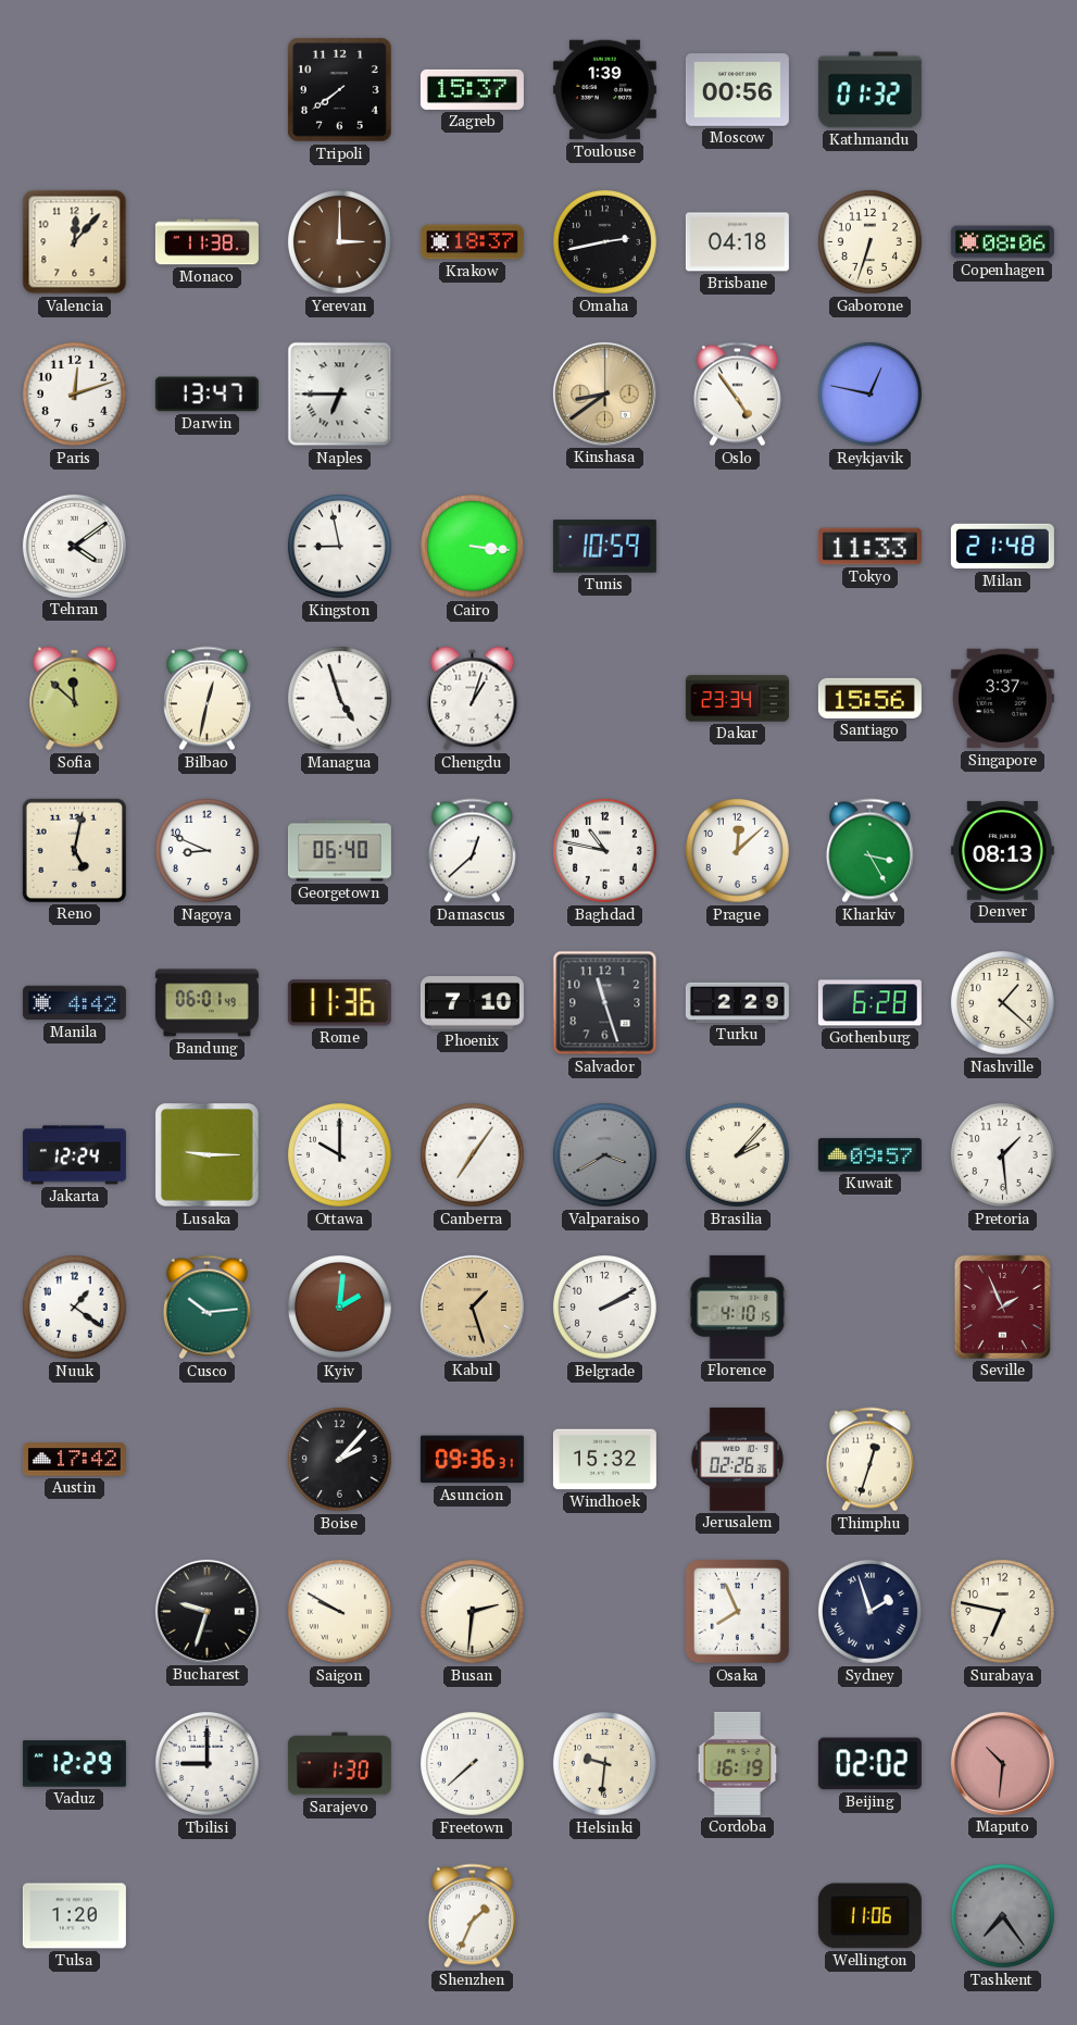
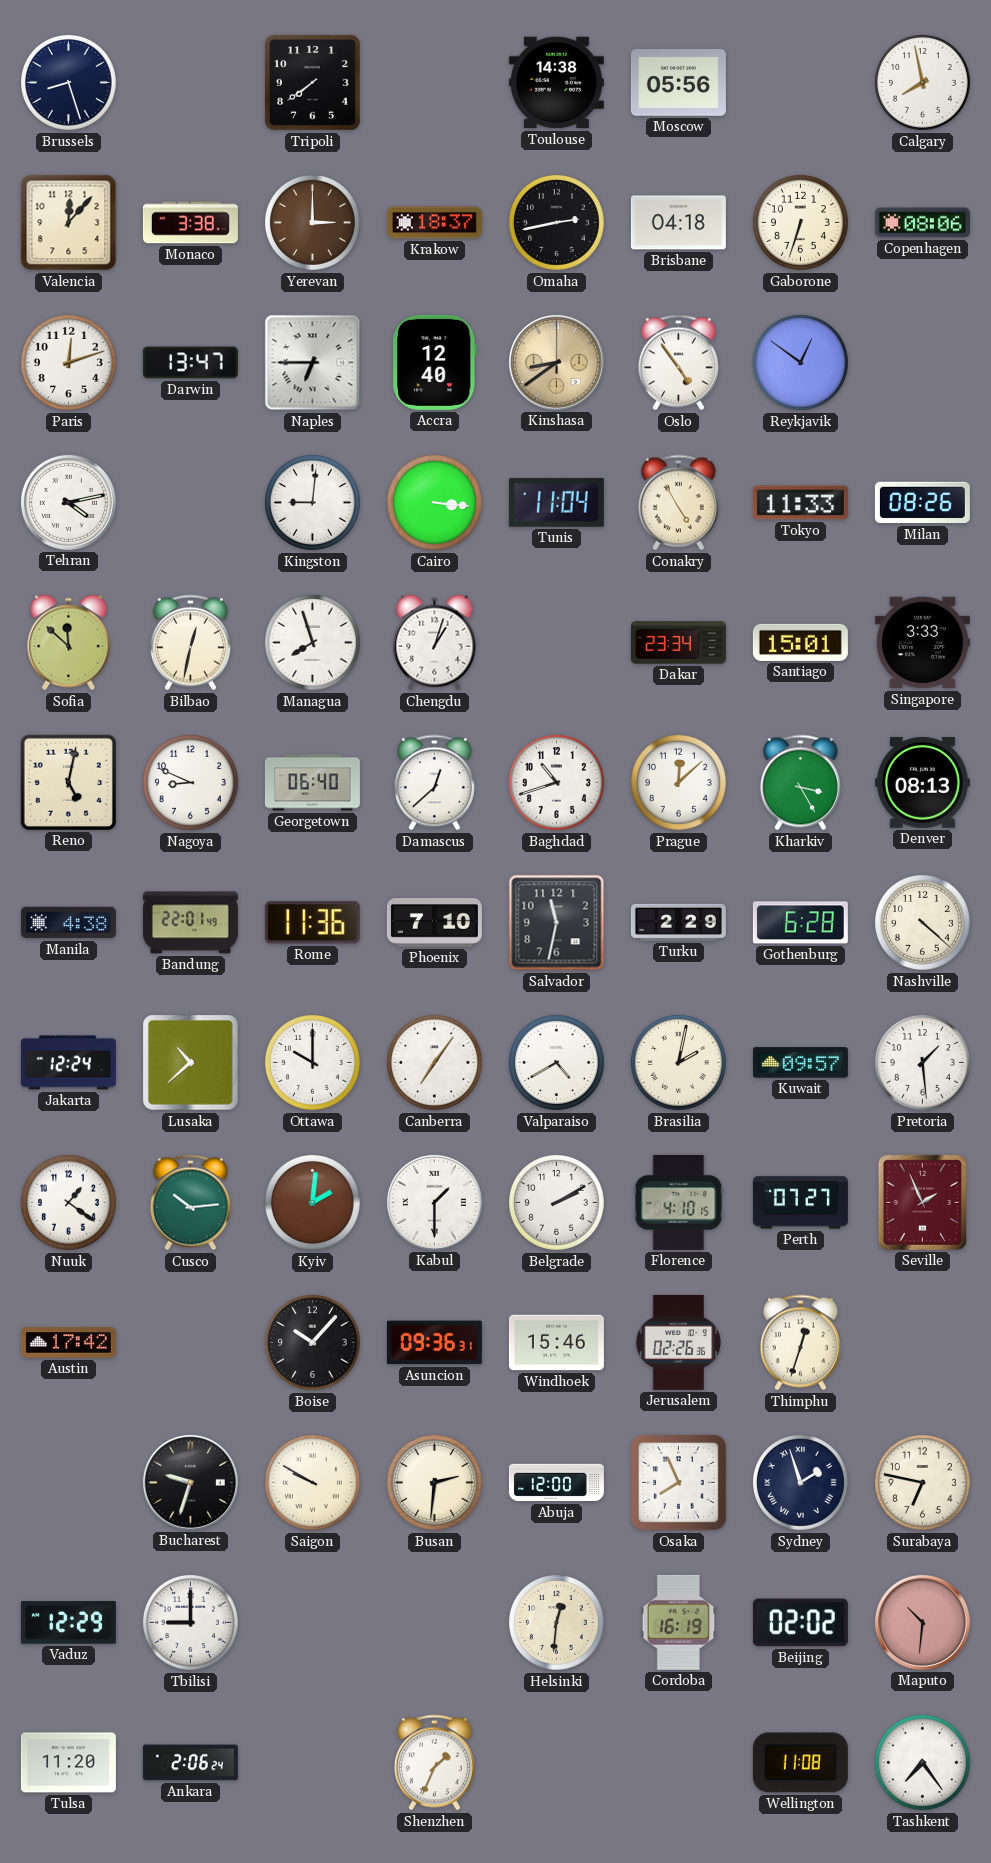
Brussels: none -> 8:27 (68, 82)
Zagreb: 15:37 -> none (472, 89)
Toulouse: 1:39 -> 14:38 (556, 83)
Moscow: 00:56 -> 05:56 (678, 83)
Kathmandu: 01:32 -> none (869, 90)
Calgary: none -> 7:58 (922, 82)
Monaco: 11:38 -> 3:38 (190, 223)
Accra: none -> 12:40 (435, 362)
Reykjavik: 12:47 -> 12:51 (800, 362)
Tehran: 4:09 -> 4:13 (68, 502)
Kingston: 8:58 -> 9:01 (312, 502)
Tunis: 10:59 -> 11:04 (556, 503)
Conakry: none -> 4:55 (678, 503)
Milan: 21:48 -> 08:26 (922, 503)
Managua: 4:57 -> 7:57 (312, 642)
Santiago: 15:56 -> 15:01 (800, 642)
Singapore: 3:37 -> 3:33 (922, 643)
Baghdad: 10:47 -> 10:42 (556, 782)
Manila: 4:42 -> 4:38 (68, 923)
Bandung: 06:01 -> 22:01 (190, 923)
Salvador: 11:27 -> 11:32 (557, 923)
Nashville: 1:22 -> 4:22 (922, 922)
Lusaka: 9:15 -> 10:38 (191, 1063)
Valparaiso: 3:40 -> 4:40 (556, 1062)
Valparaiso dial: grey -> white (556, 1062)
Brasilia: 2:07 -> 2:02 (678, 1062)
Kabul: 1:27 -> 1:30 (434, 1202)
Kabul dial: champagne -> white (434, 1202)
Perth: none -> 07:27 (800, 1203)
Boise: 2:07 -> 10:07 (312, 1342)
Windhoek: 15:32 -> 15:46 (556, 1343)
Abuja: none -> 12:00 (556, 1483)
Sarajevo: 1:30 -> none (339, 1764)
Freetown: 7:38 -> none (472, 1763)
Helsinki: 9:31 -> 12:31 (556, 1622)
Tulsa: 1:20 -> 11:20 (68, 1763)
Ankara: none -> 2:06 (190, 1763)
Wellington: 11:06 -> 11:08 (800, 1763)
Tashkent dial: grey -> white (922, 1762)
